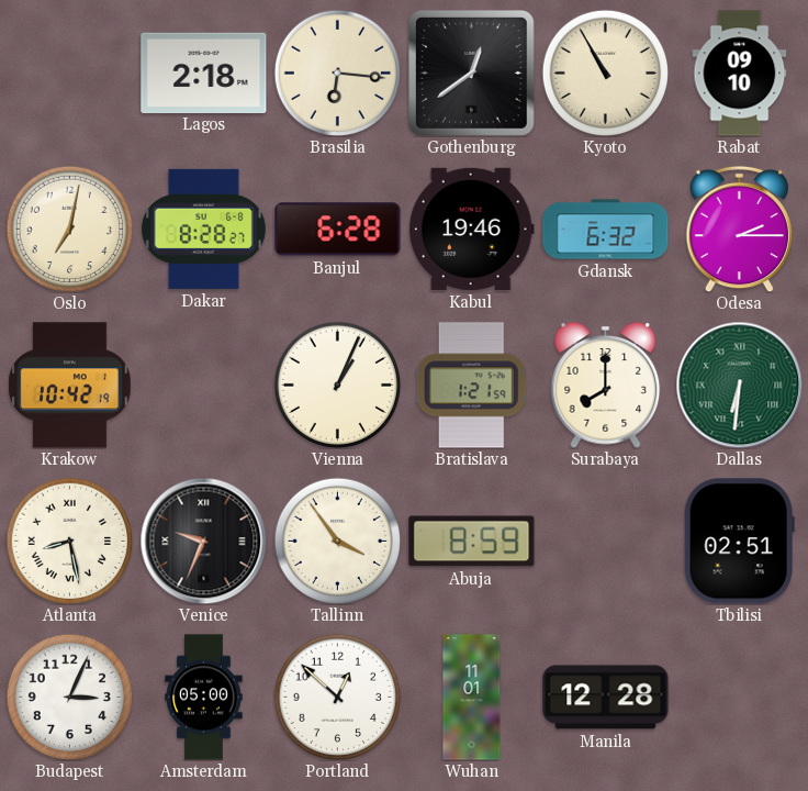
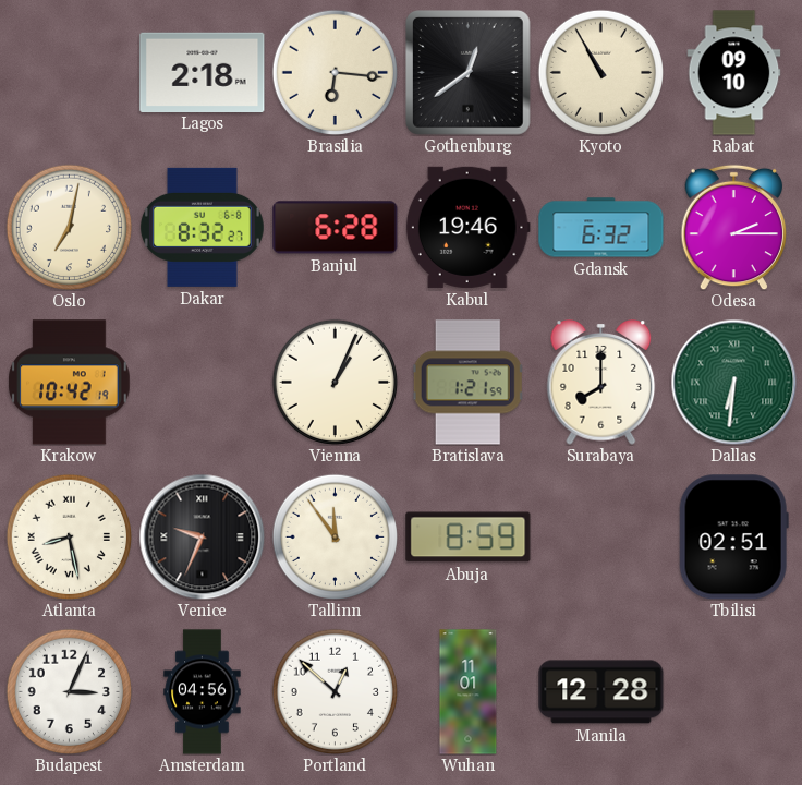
Dakar: 8:28 -> 8:32 (202, 227)
Tallinn: 3:54 -> 11:54 (335, 536)
Amsterdam: 05:00 -> 04:56 (203, 692)
